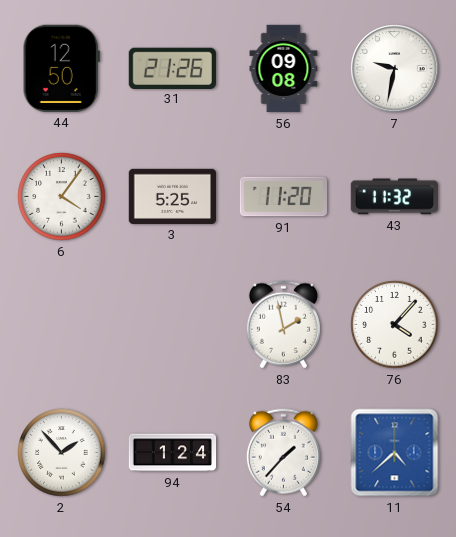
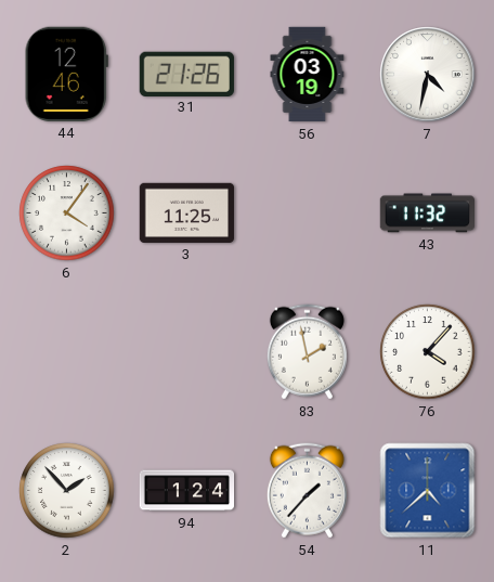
44: 12:50 -> 12:46 (66, 74)
56: 09:08 -> 03:19 (308, 75)
7: 9:32 -> 4:32 (428, 75)
3: 5:25 -> 11:25 (186, 212)
91: 11:20 -> none (283, 197)
